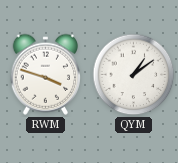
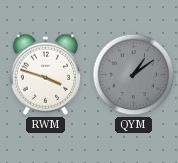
QYM dial: white -> grey (134, 75)
